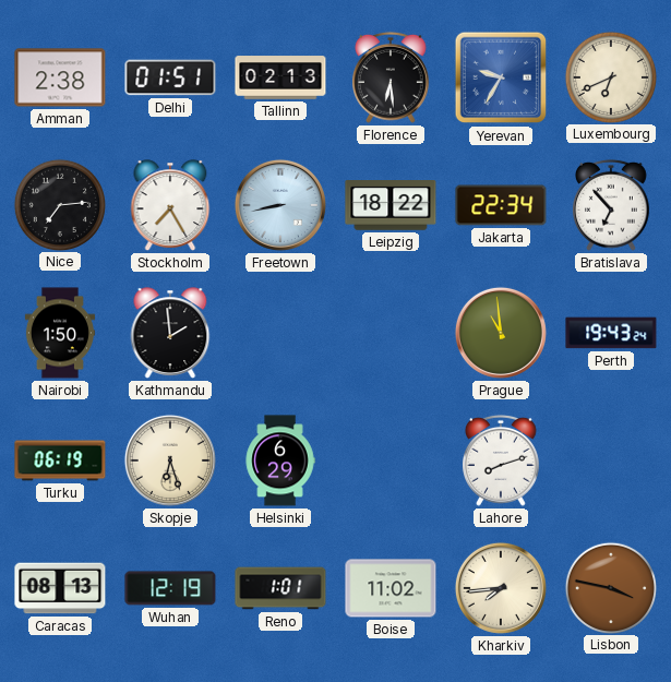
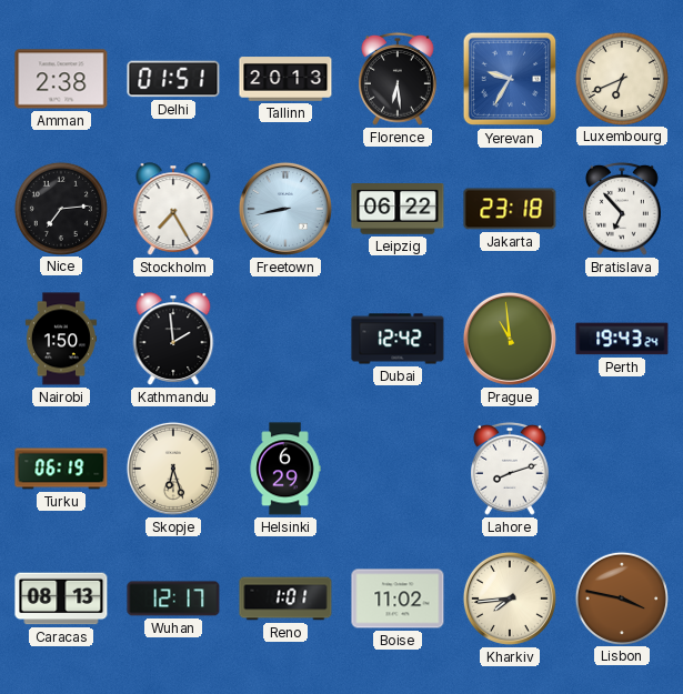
Tallinn: 02:13 -> 20:13 (285, 79)
Leipzig: 18:22 -> 06:22 (398, 209)
Jakarta: 22:34 -> 23:18 (510, 209)
Dubai: none -> 12:42 (398, 339)
Wuhan: 12:19 -> 12:17 (173, 599)
